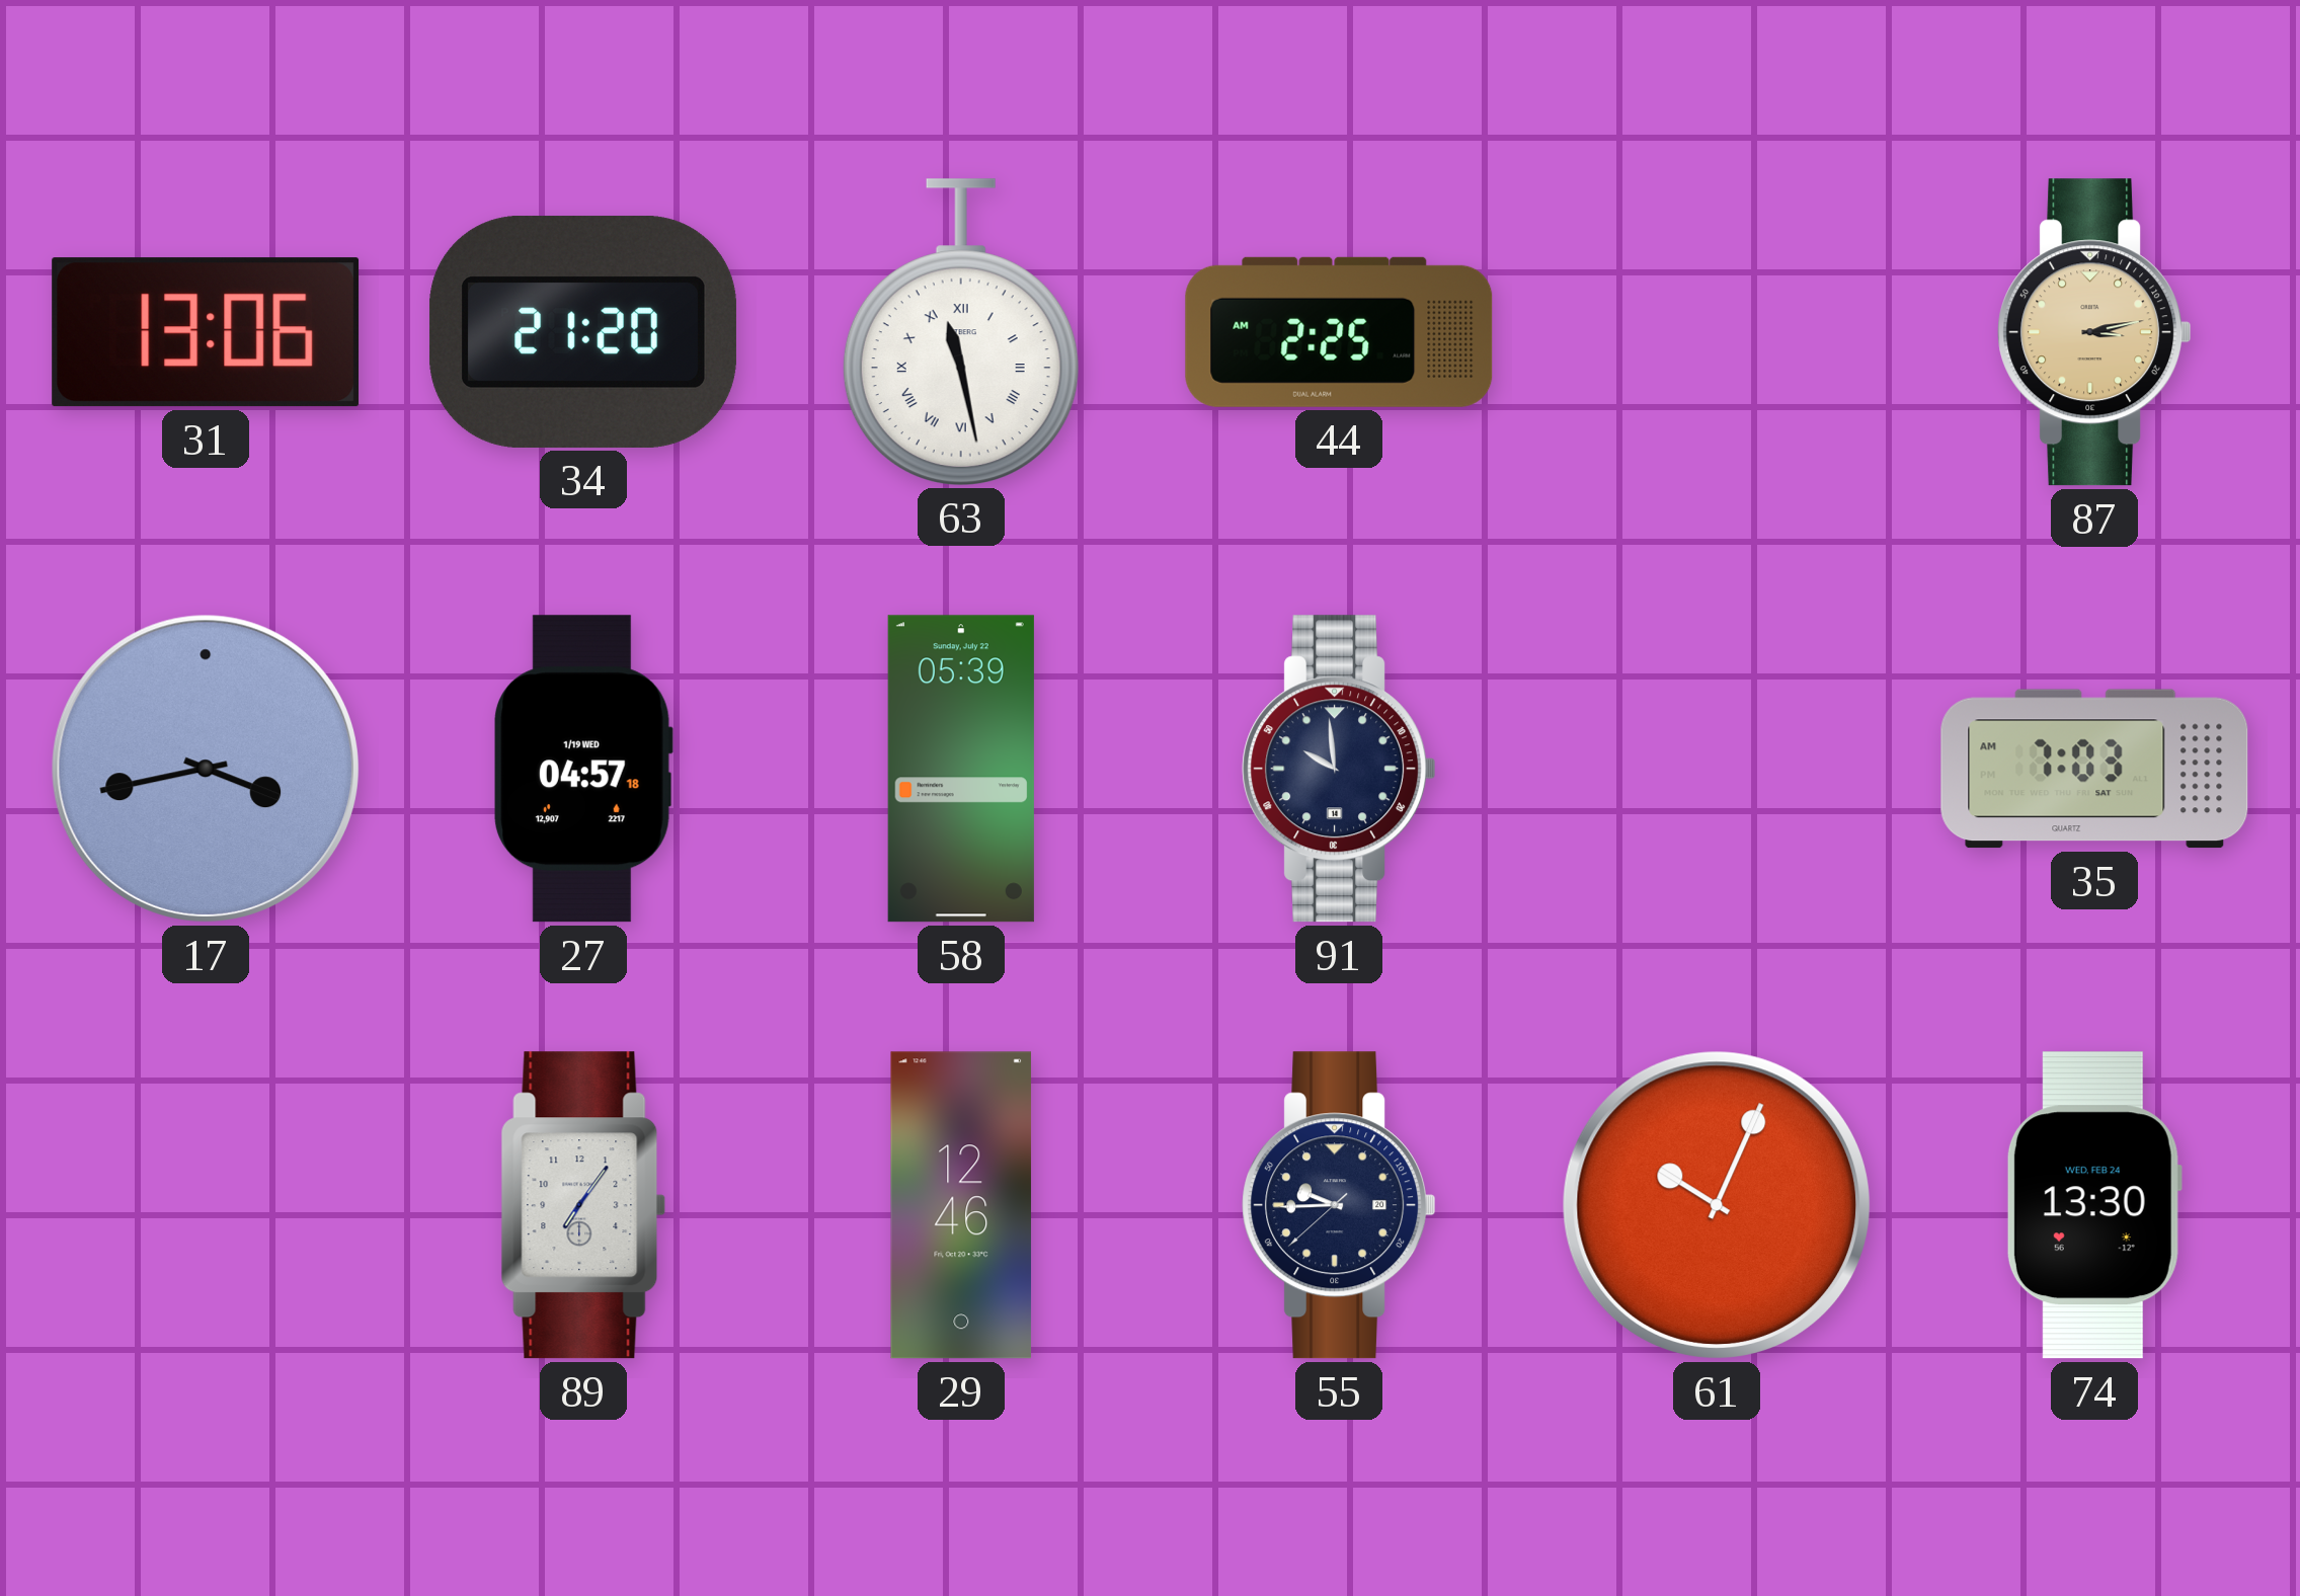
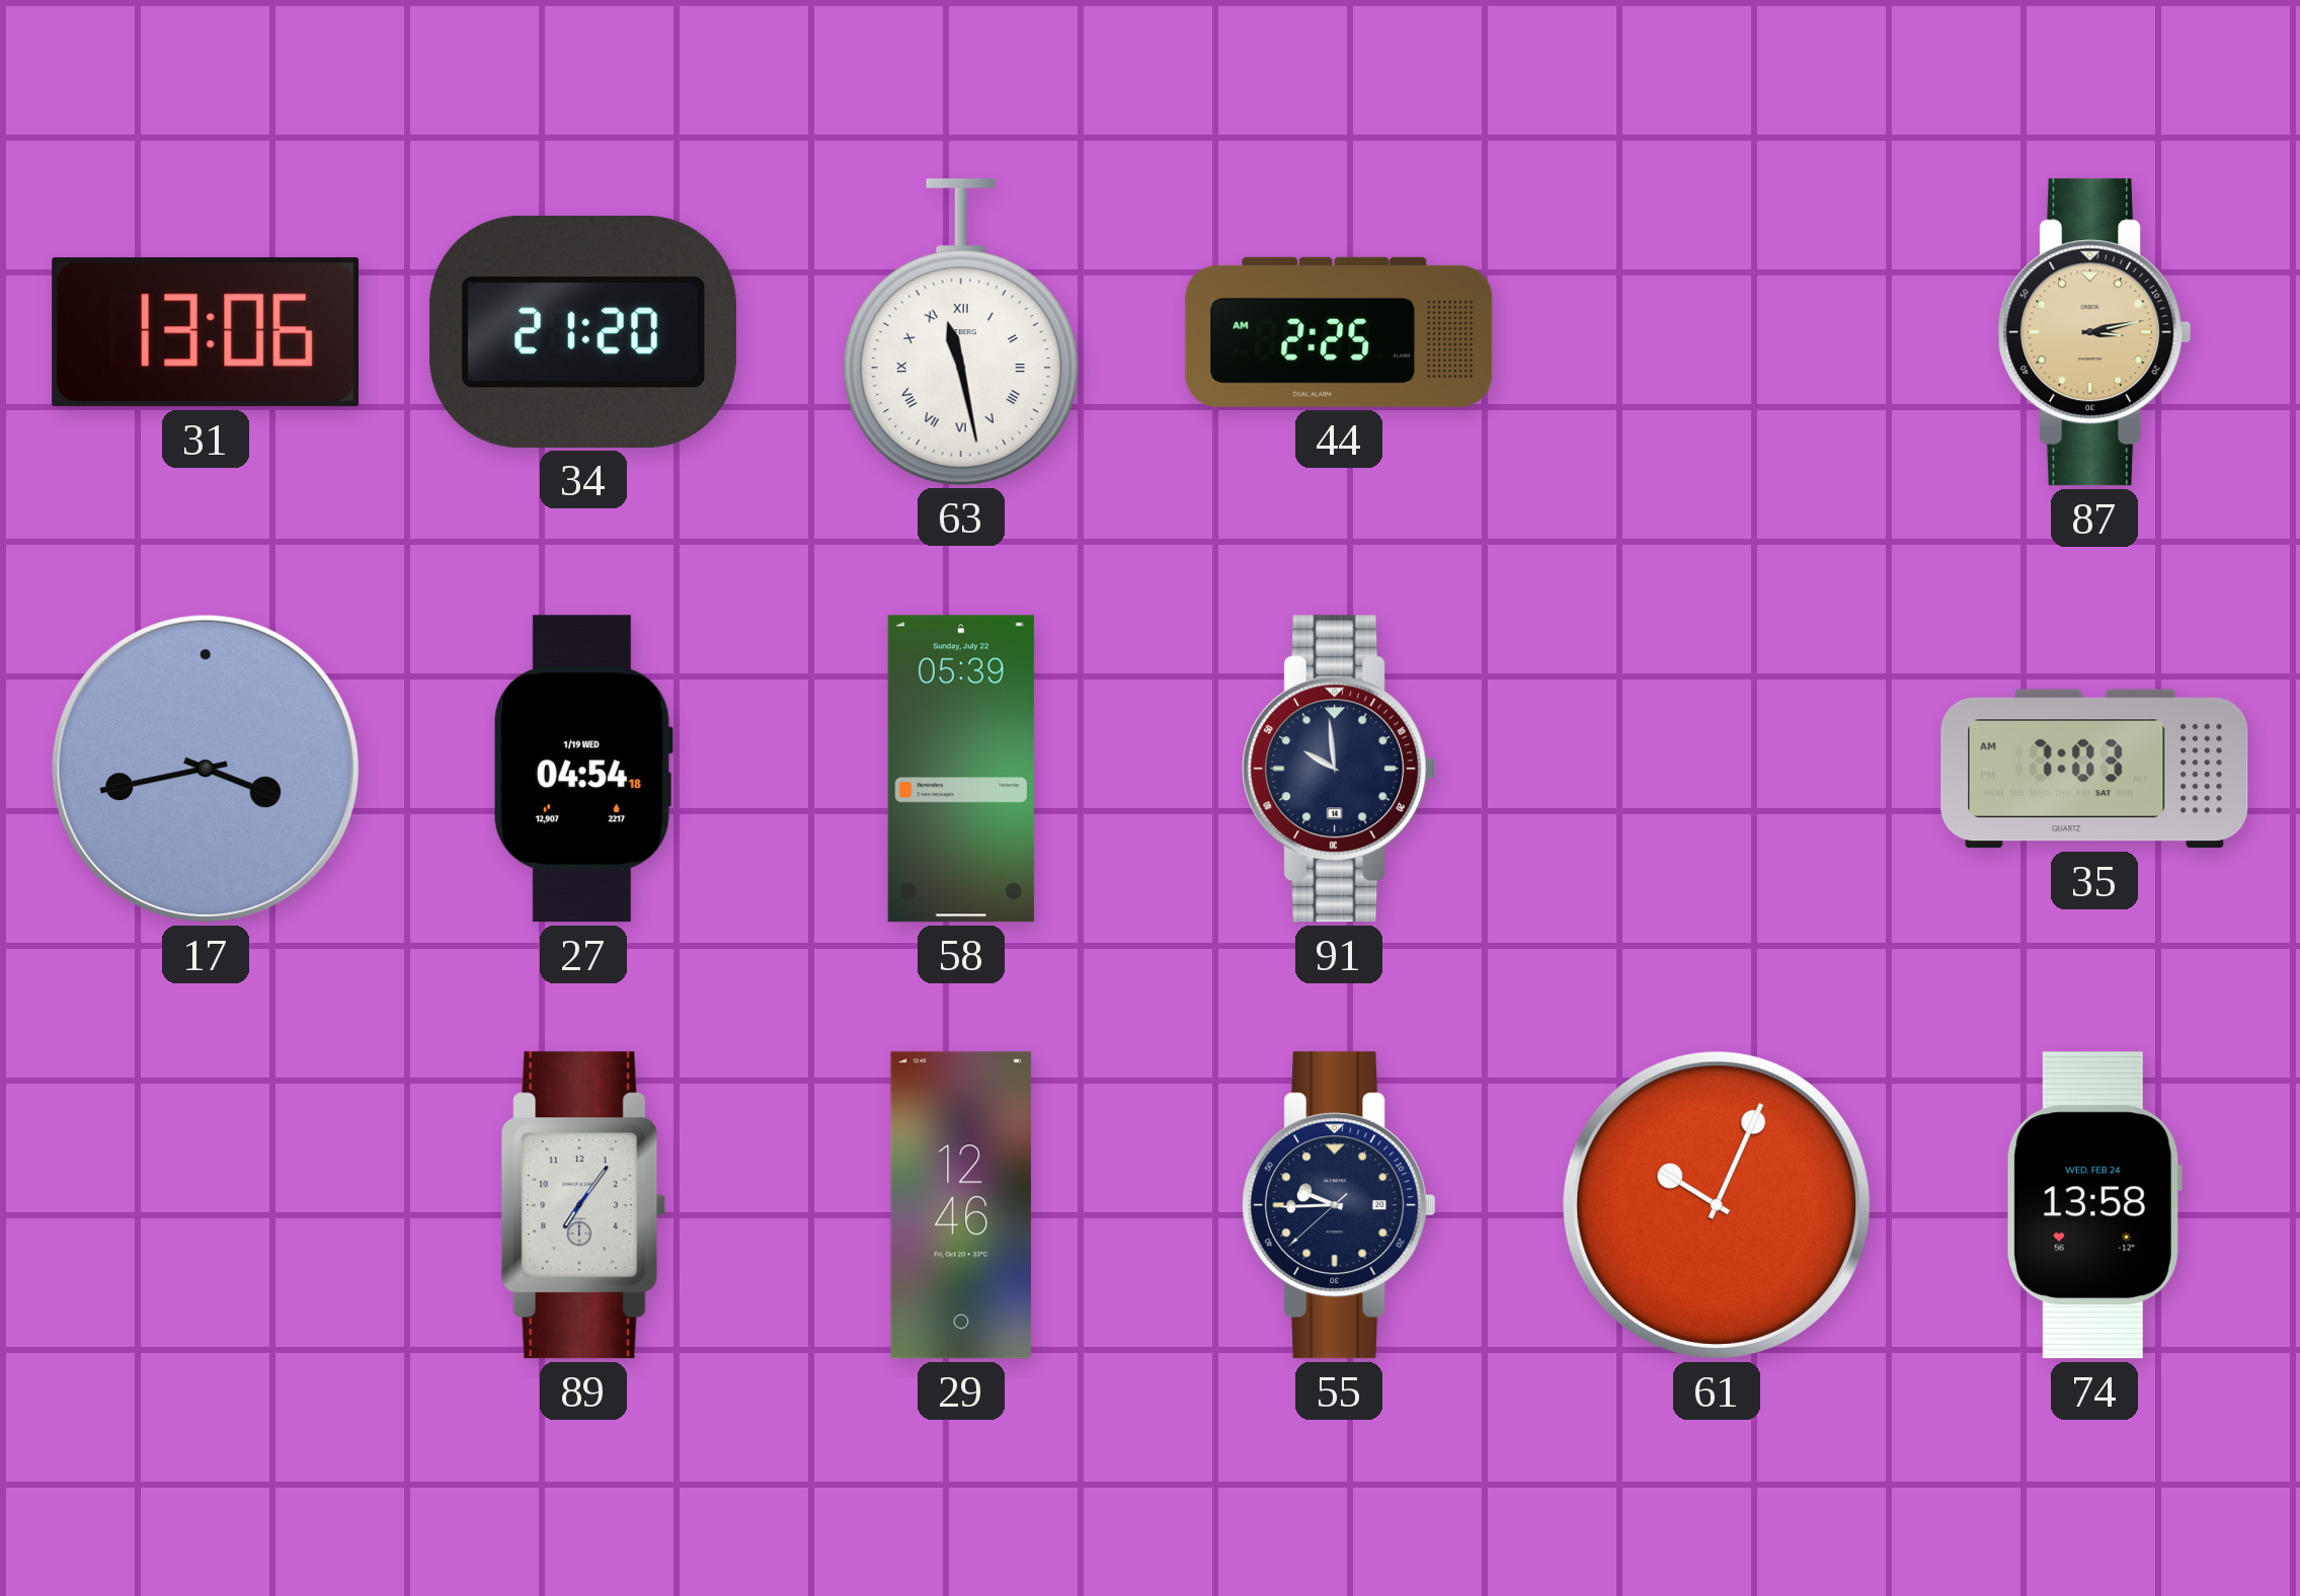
27: 04:57 -> 04:54 (583, 769)
74: 13:30 -> 13:58 (2093, 1205)
